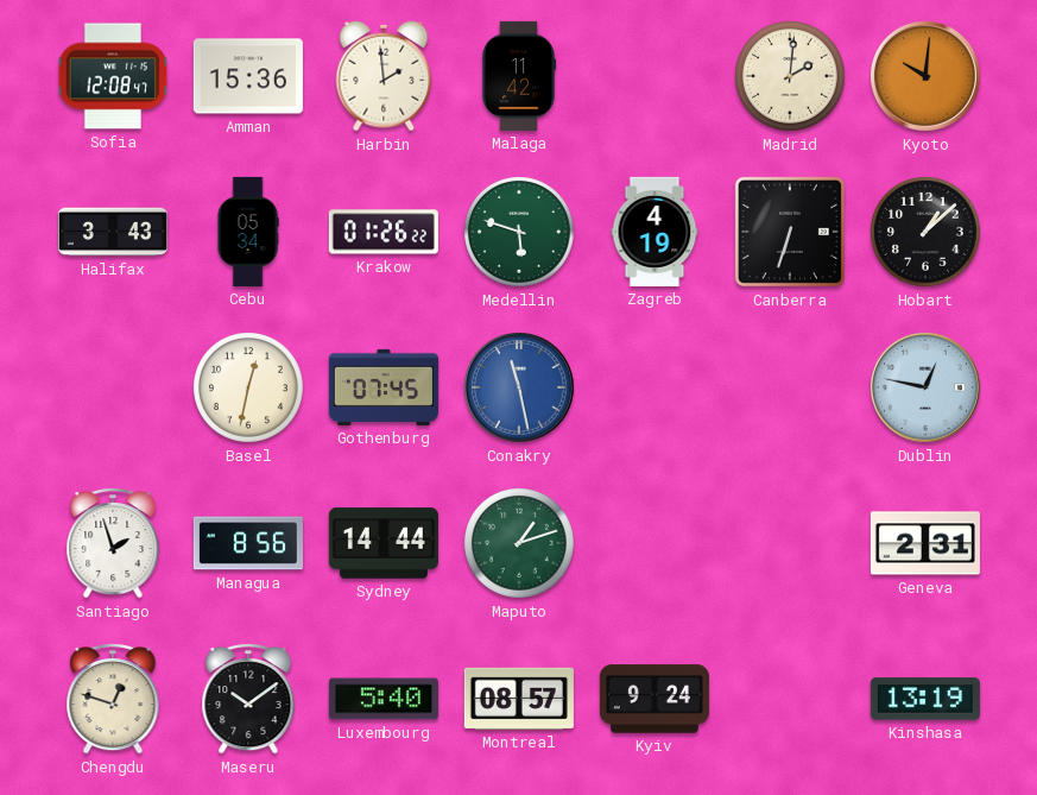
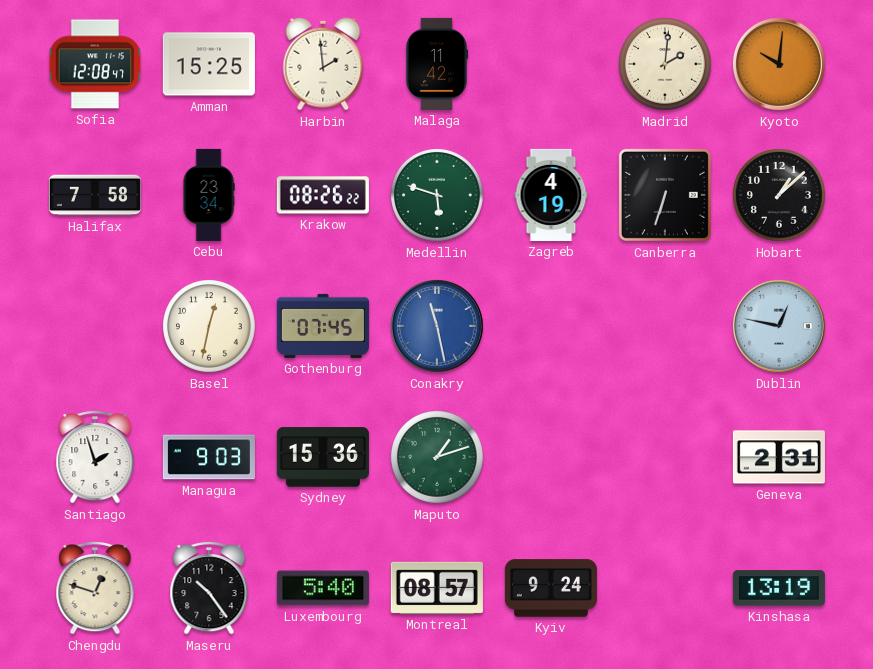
Amman: 15:36 -> 15:25 (209, 64)
Halifax: 3:43 -> 7:58 (95, 195)
Cebu: 05:34 -> 23:34 (209, 195)
Krakow: 01:26 -> 08:26 (323, 195)
Managua: 8:56 -> 9:03 (209, 457)
Sydney: 14:44 -> 15:36 (323, 457)
Maseru: 10:09 -> 10:24 (209, 589)
